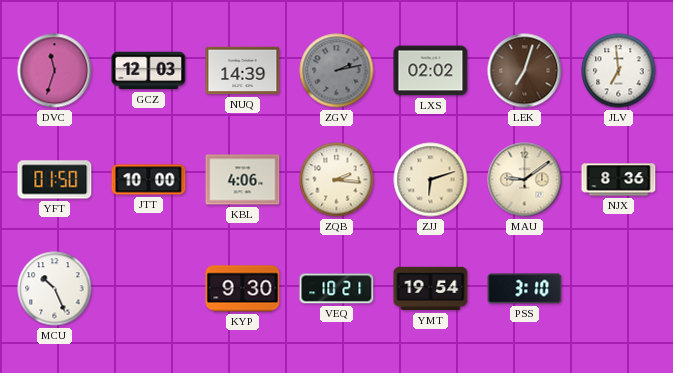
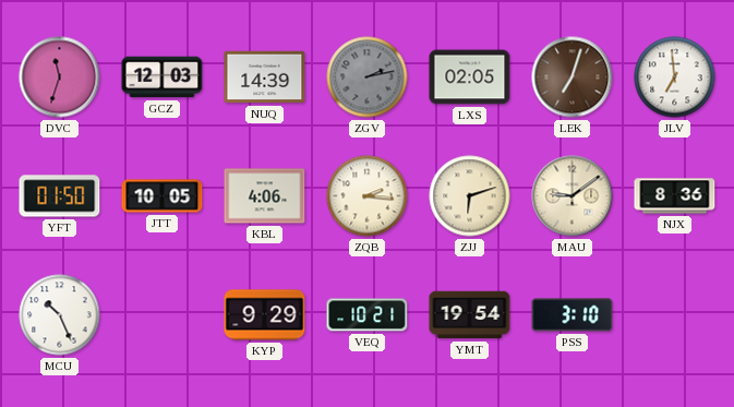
LXS: 02:02 -> 02:05 (470, 77)
JTT: 10:00 -> 10:05 (163, 196)
KYP: 9:30 -> 9:29 (265, 315)
